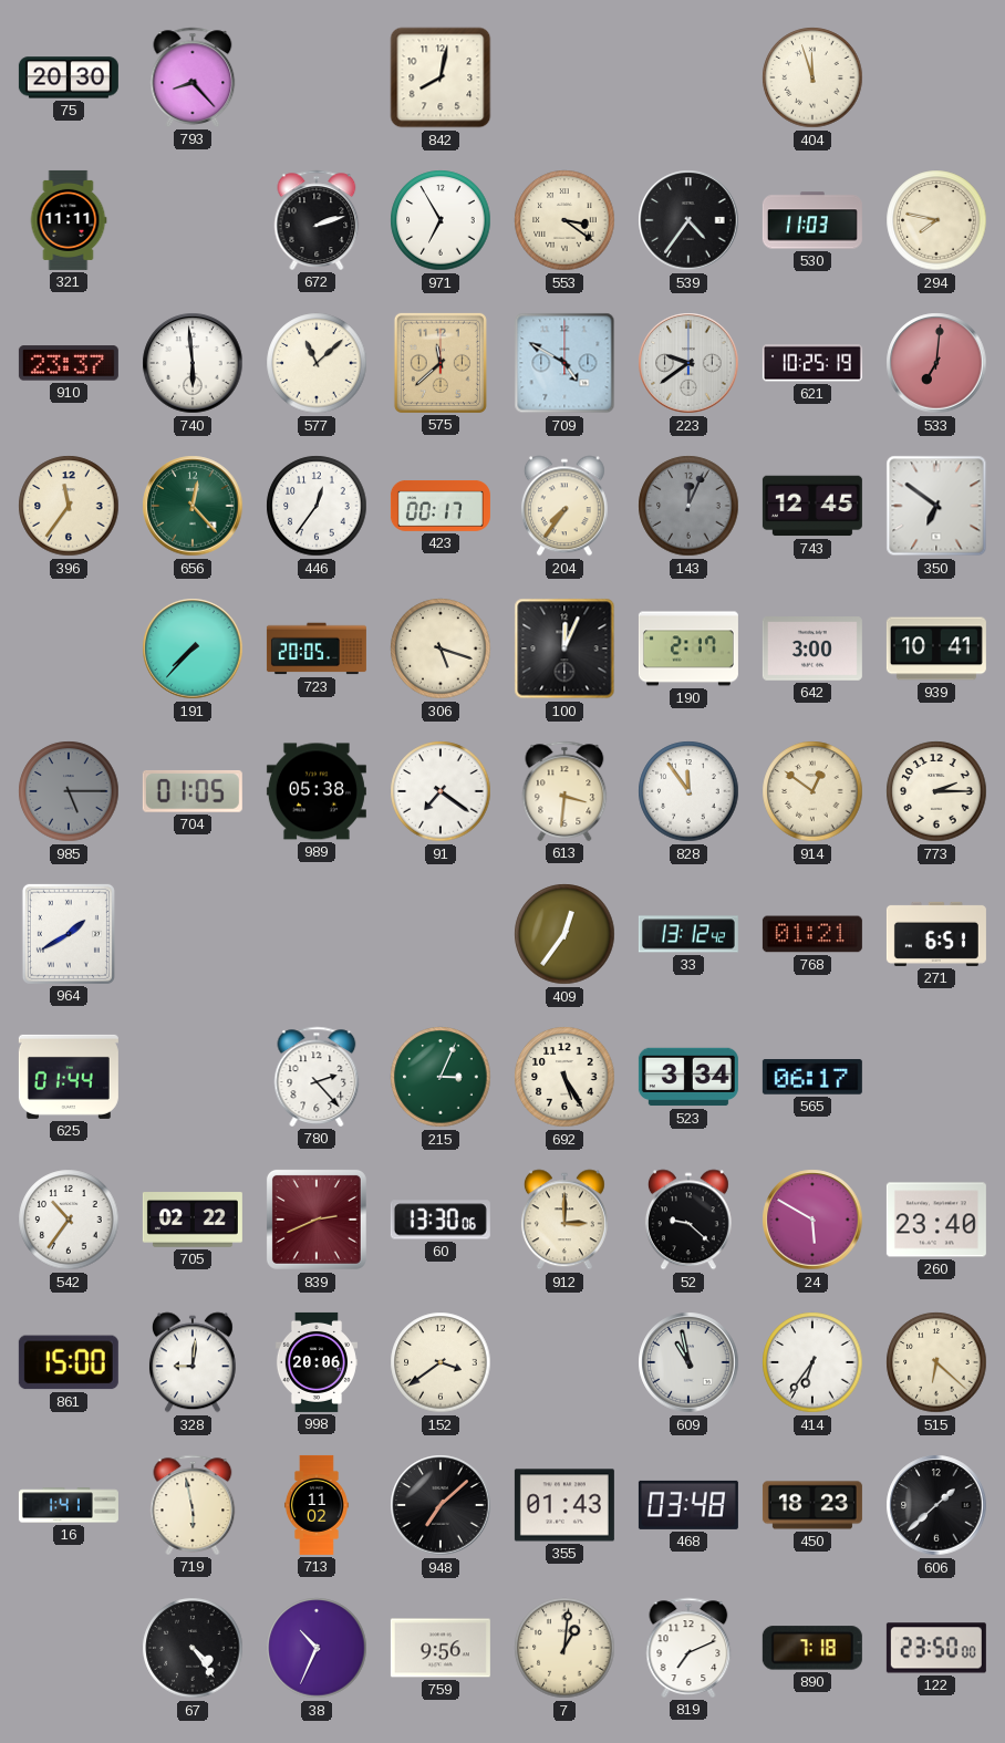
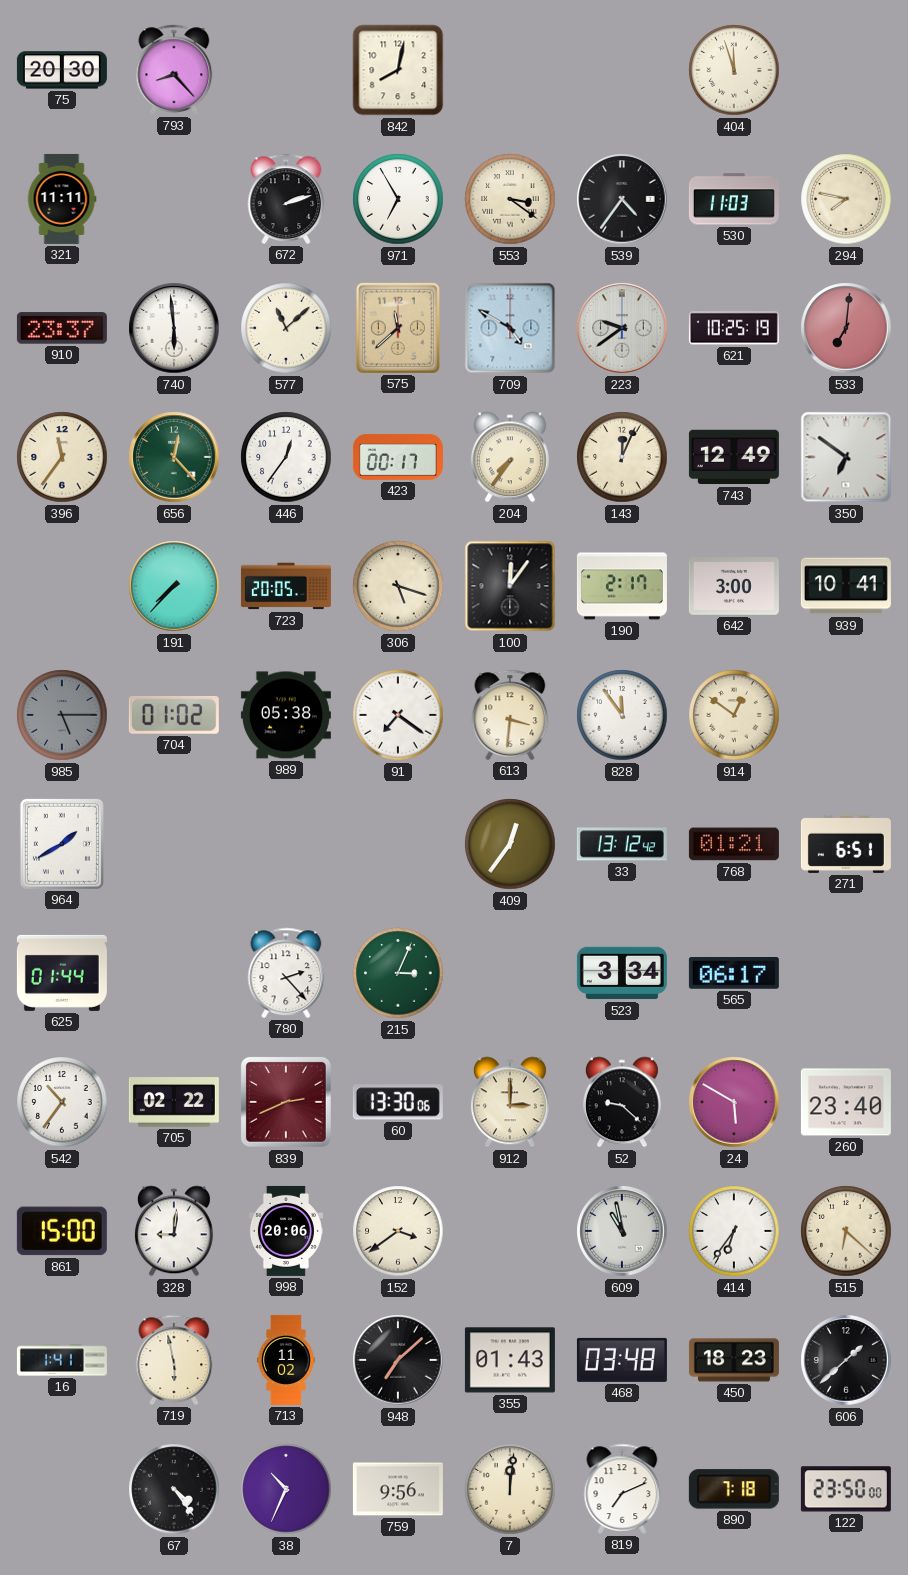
143 dial: grey -> cream (622, 457)
743: 12:45 -> 12:49 (734, 457)
100: 12:04 -> 12:06 (510, 586)
704: 01:05 -> 01:02 (174, 715)
773: 2:15 -> none (936, 791)
692: 5:25 -> none (564, 1077)
7: 1:01 -> 12:01 (510, 1489)
